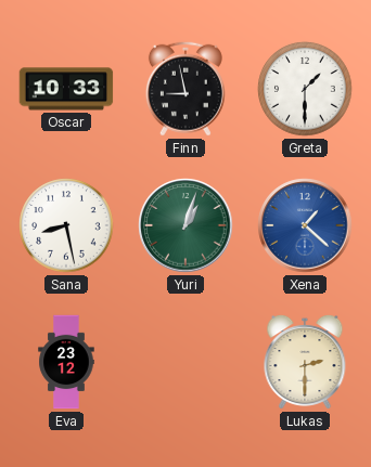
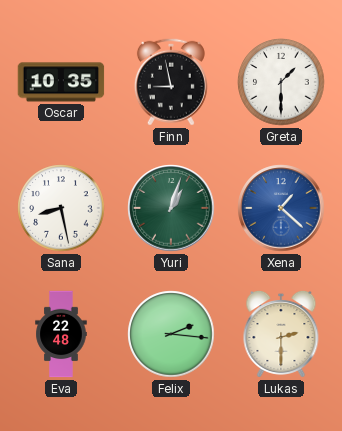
Oscar: 10:33 -> 10:35 (61, 82)
Eva: 23:12 -> 22:48 (61, 334)
Felix: none -> 2:16 (171, 334)
